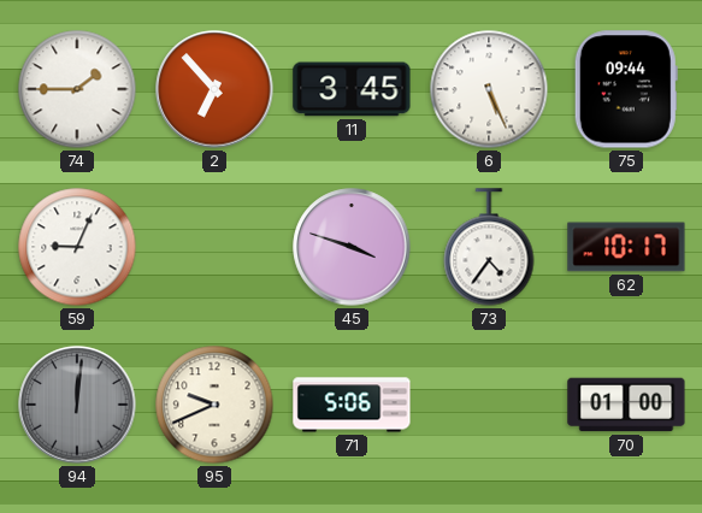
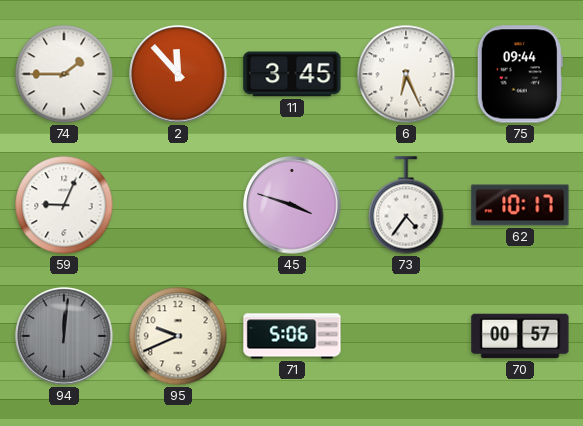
2: 6:53 -> 11:53 (178, 74)
6: 5:26 -> 6:26 (406, 74)
70: 01:00 -> 00:57 (520, 336)
